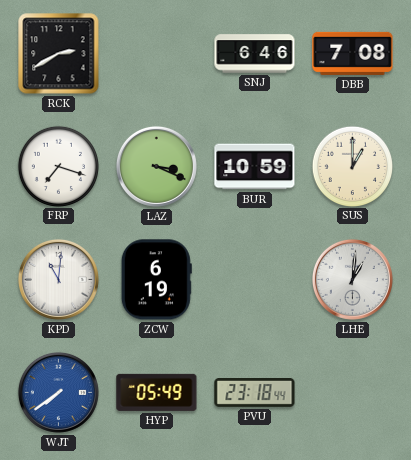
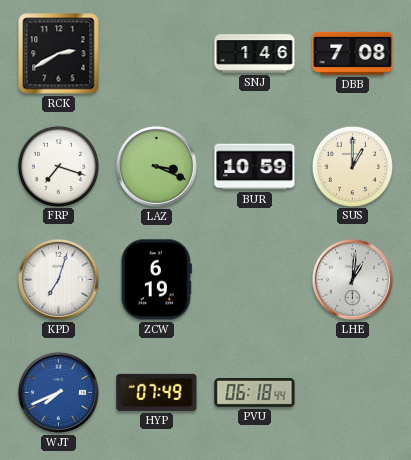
SNJ: 6:46 -> 1:46 (255, 54)
KPD: 11:01 -> 7:03 (58, 279)
WJT: 7:39 -> 7:41 (58, 392)
HYP: 05:49 -> 07:49 (157, 392)
PVU: 23:18 -> 06:18 (255, 393)
